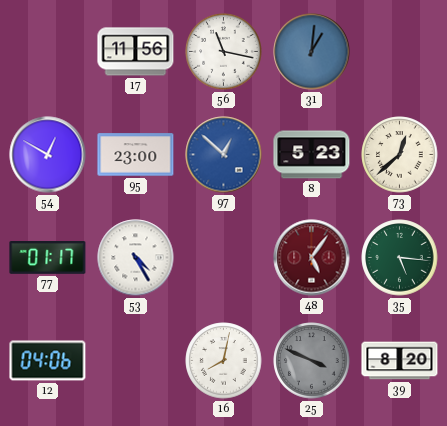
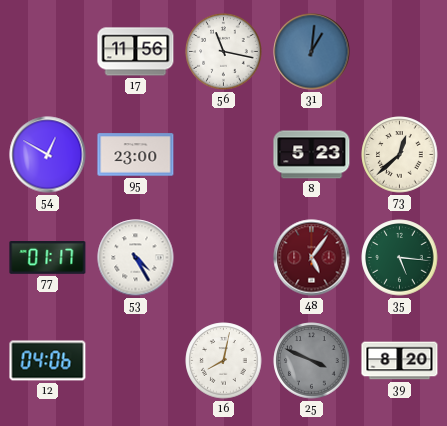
97: 12:52 -> none (224, 155)
